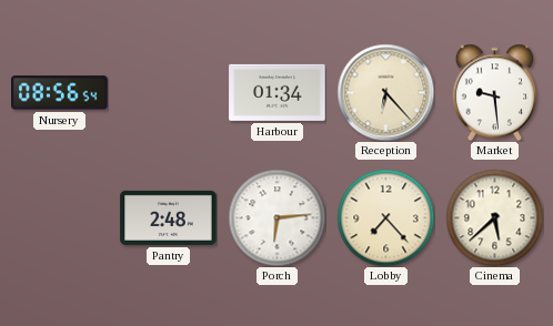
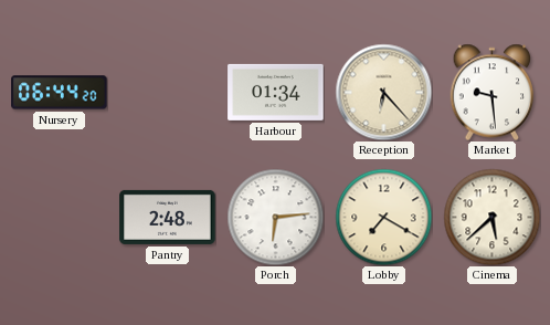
Nursery: 08:56 -> 06:44 (60, 93)
Lobby: 7:23 -> 7:20 (383, 217)
